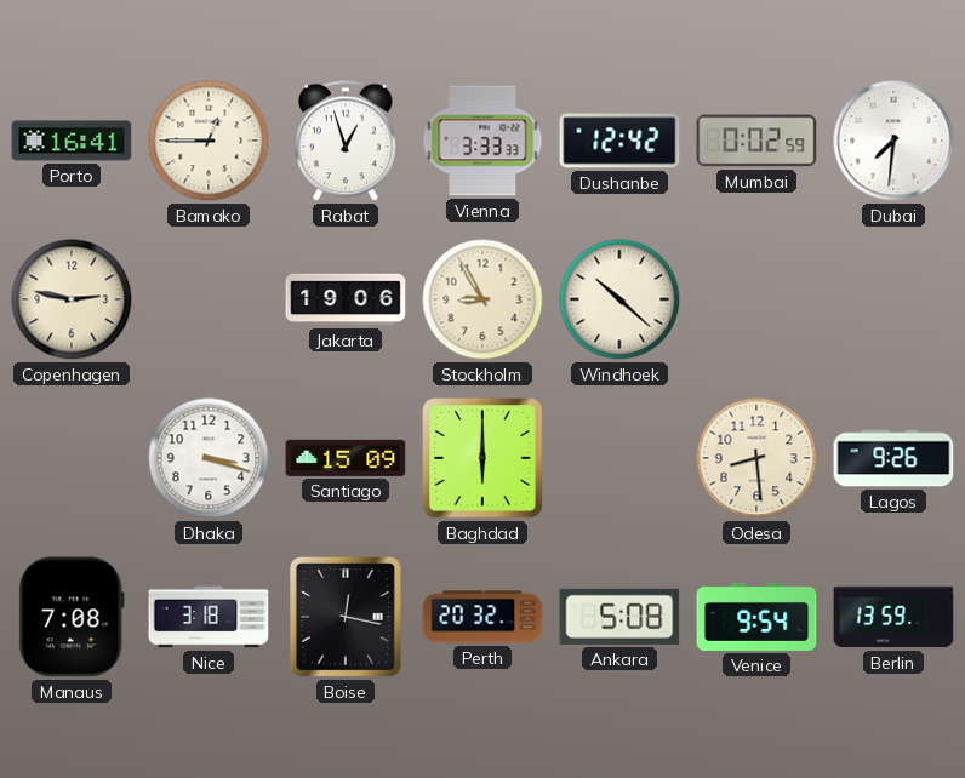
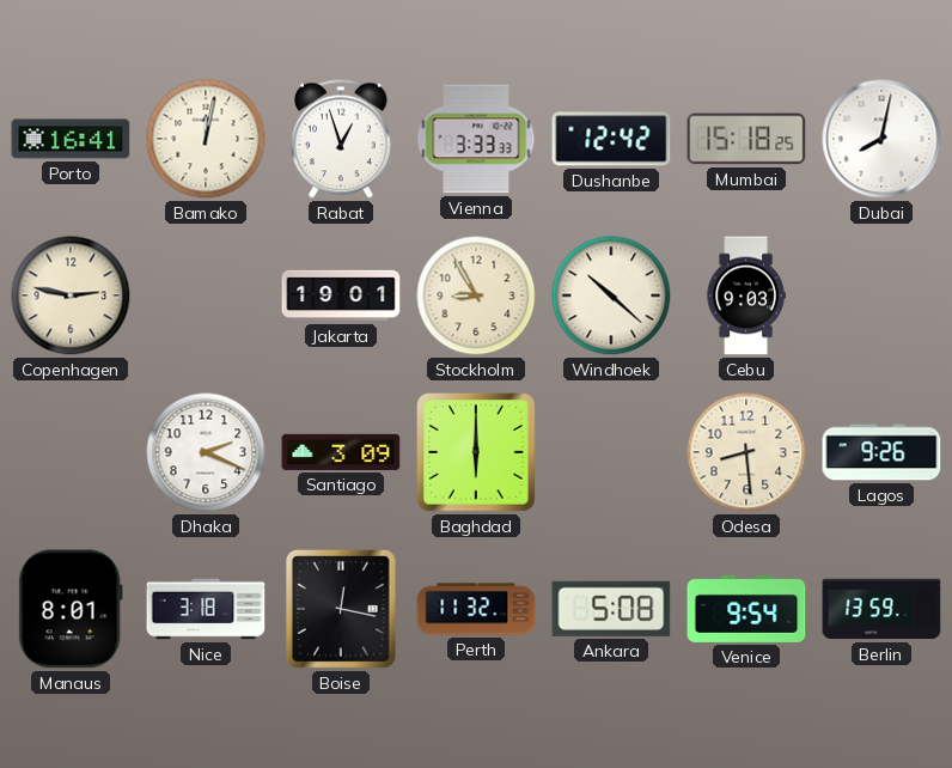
Bamako: 12:45 -> 12:02 (206, 139)
Mumbai: 0:02 -> 15:18 (746, 139)
Dubai: 7:31 -> 8:02 (881, 139)
Jakarta: 19:06 -> 19:01 (341, 295)
Cebu: none -> 9:03 (746, 295)
Dhaka: 3:18 -> 2:19 (206, 452)
Santiago: 15:09 -> 3:09 (341, 452)
Manaus: 7:08 -> 8:01 (71, 609)
Perth: 20:32 -> 11:32 (476, 609)
